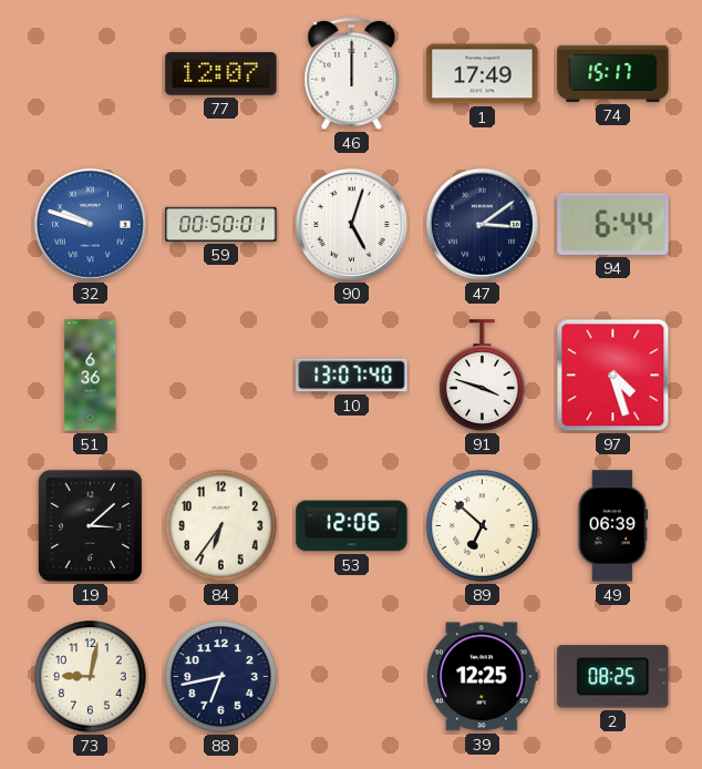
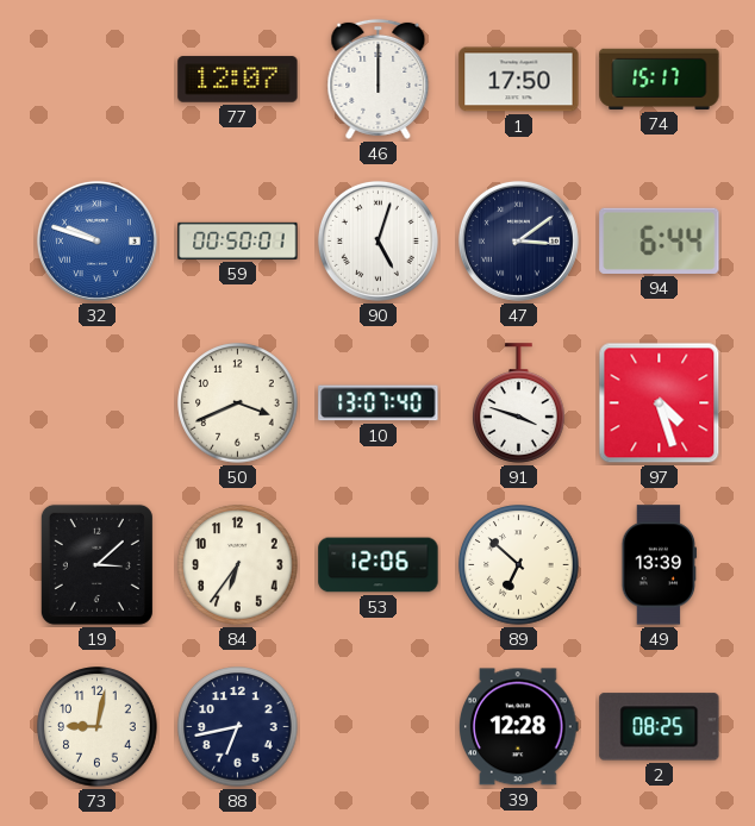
1: 17:49 -> 17:50 (519, 80)
51: 6:36 -> none (91, 376)
50: none -> 3:41 (238, 403)
49: 06:39 -> 13:39 (660, 565)
39: 12:25 -> 12:28 (519, 727)
